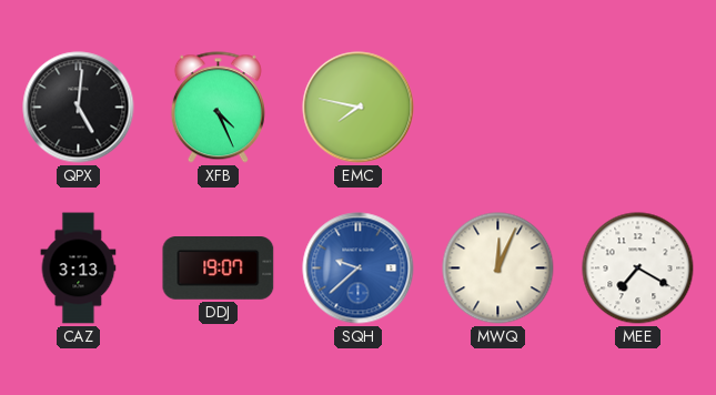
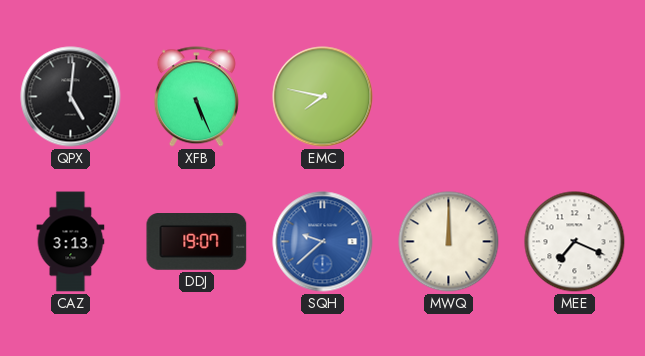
XFB: 4:26 -> 5:26 (196, 97)
MWQ: 12:04 -> 12:00 (449, 242)
MEE: 7:20 -> 7:19 (575, 242)
